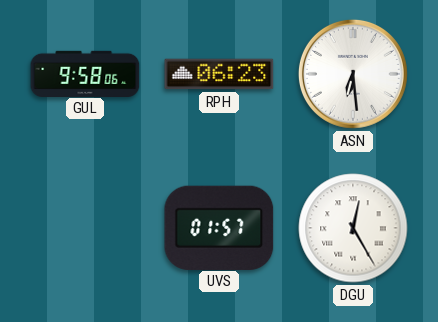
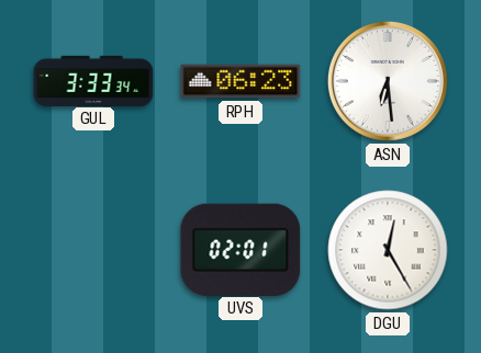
GUL: 9:58 -> 3:33 (93, 80)
UVS: 01:57 -> 02:01 (240, 249)
